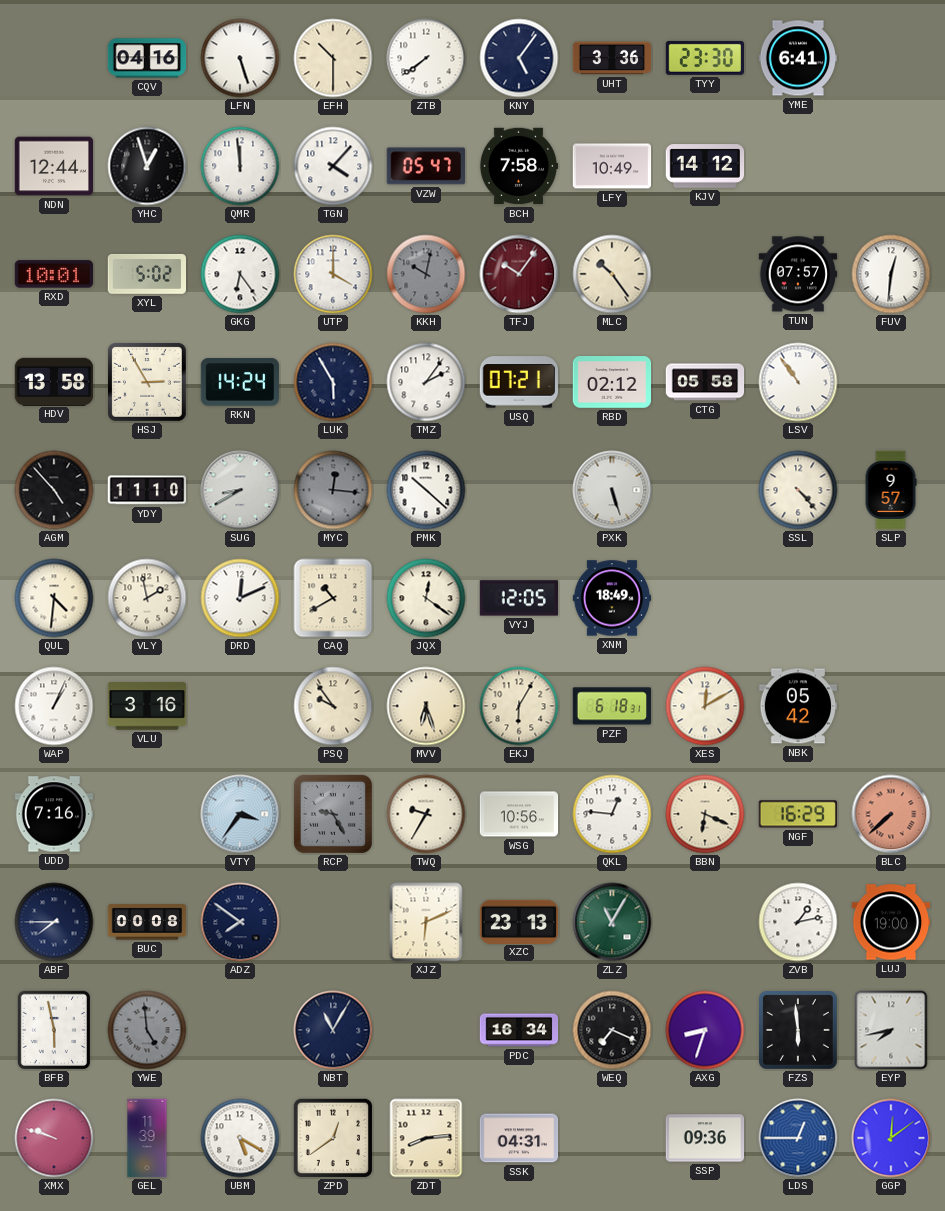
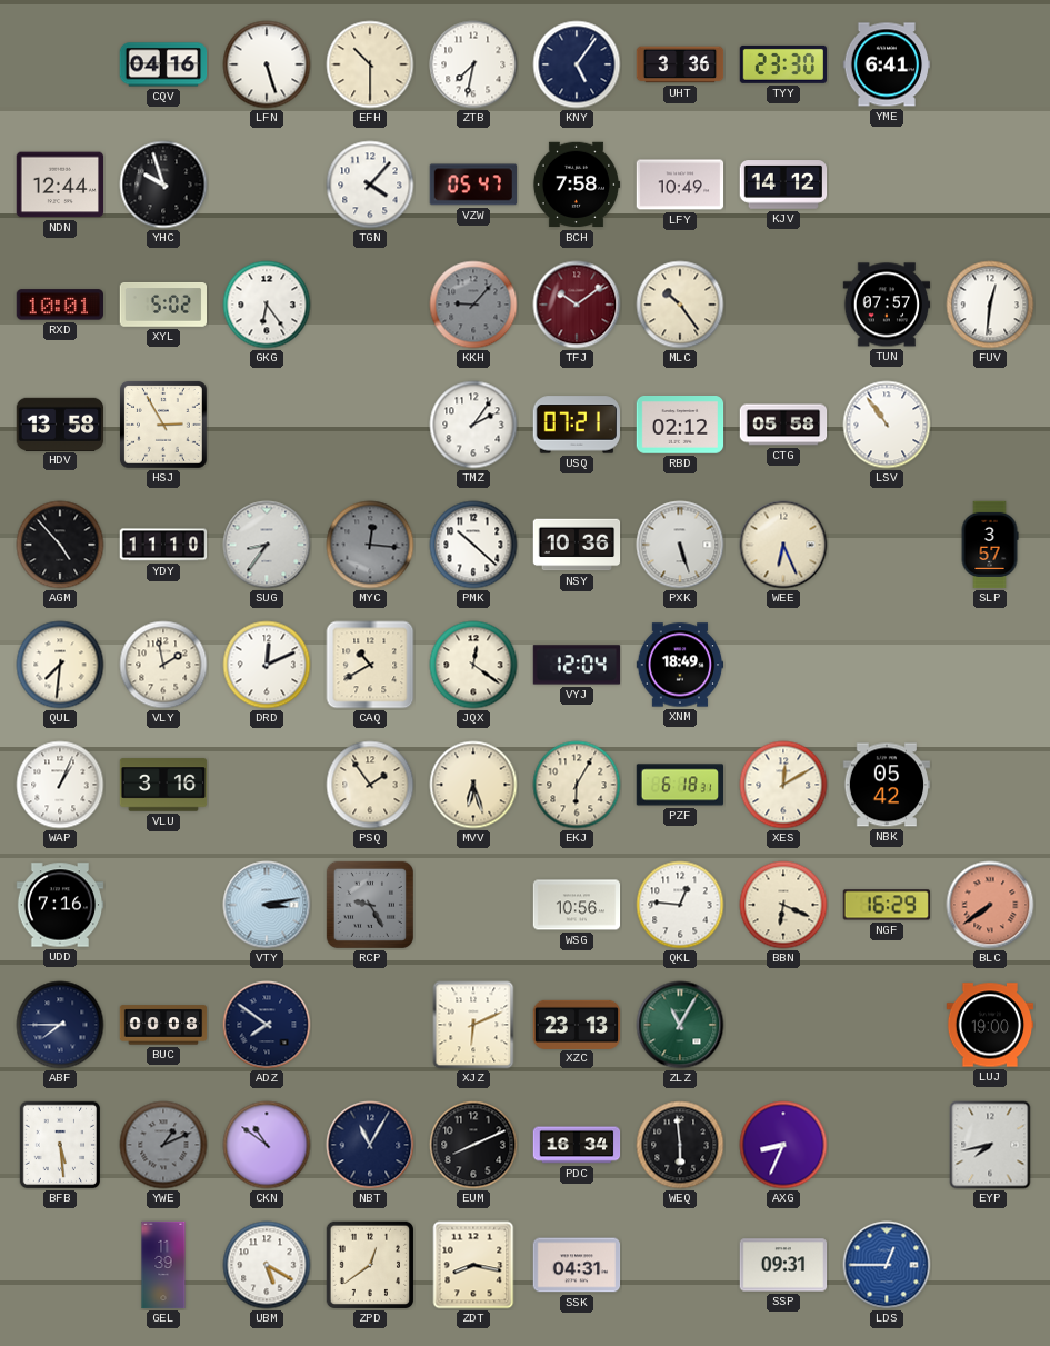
ZTB: 7:39 -> 7:32 (473, 64)
YHC: 12:57 -> 9:57 (163, 185)
QMR: 11:59 -> none (240, 166)
UTP: 4:00 -> none (333, 274)
KKH: 10:02 -> 9:07 (473, 305)
TFJ: 10:06 -> 10:09 (577, 305)
RKN: 14:24 -> none (239, 382)
LUK: 5:55 -> none (333, 382)
SUG: 8:40 -> 8:36 (267, 545)
NSY: none -> 10:36 (577, 545)
WEE: none -> 6:26 (783, 545)
SSL: 4:23 -> none (798, 490)
SLP: 9:57 -> 3:57 (990, 545)
QUL: 4:31 -> 7:31 (60, 665)
VYJ: 12:05 -> 12:04 (577, 665)
PSQ: 9:54 -> 1:54 (370, 785)
VTY: 3:36 -> 3:13 (267, 905)
TWQ: 9:35 -> none (426, 814)
BLC: 7:38 -> 7:39 (990, 905)
ZVB: 1:13 -> none (798, 922)
BFB: 5:58 -> 5:29 (60, 1145)
YWE: 4:59 -> 1:11 (163, 1145)
CKN: none -> 10:51 (267, 1145)
EUM: none -> 8:11 (473, 1145)
WEQ: 7:19 -> 5:59 (680, 1145)
AXG: 8:33 -> 8:34 (783, 1145)
FZS: 5:59 -> none (799, 1031)
XMX: 9:48 -> none (54, 1138)
ZDT: 8:14 -> 8:17 (473, 1265)
SSP: 09:36 -> 09:31 (783, 1265)
GGP: 12:09 -> none (891, 1138)
